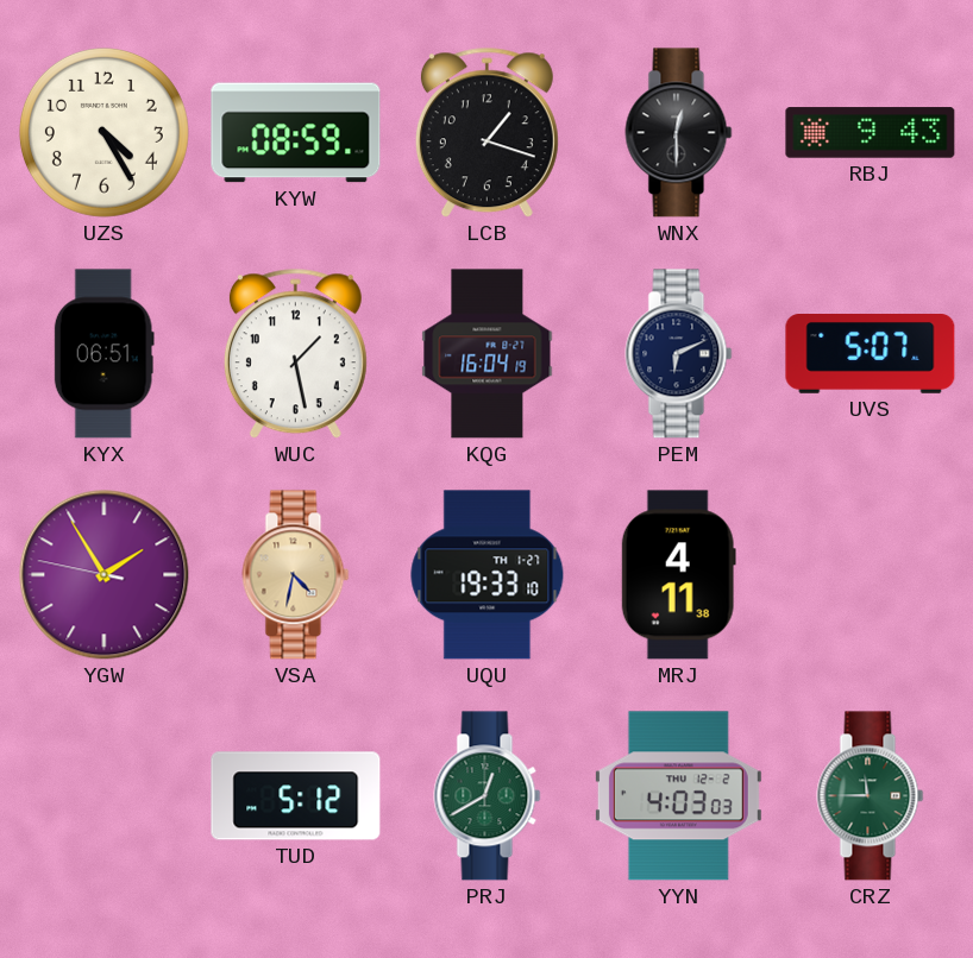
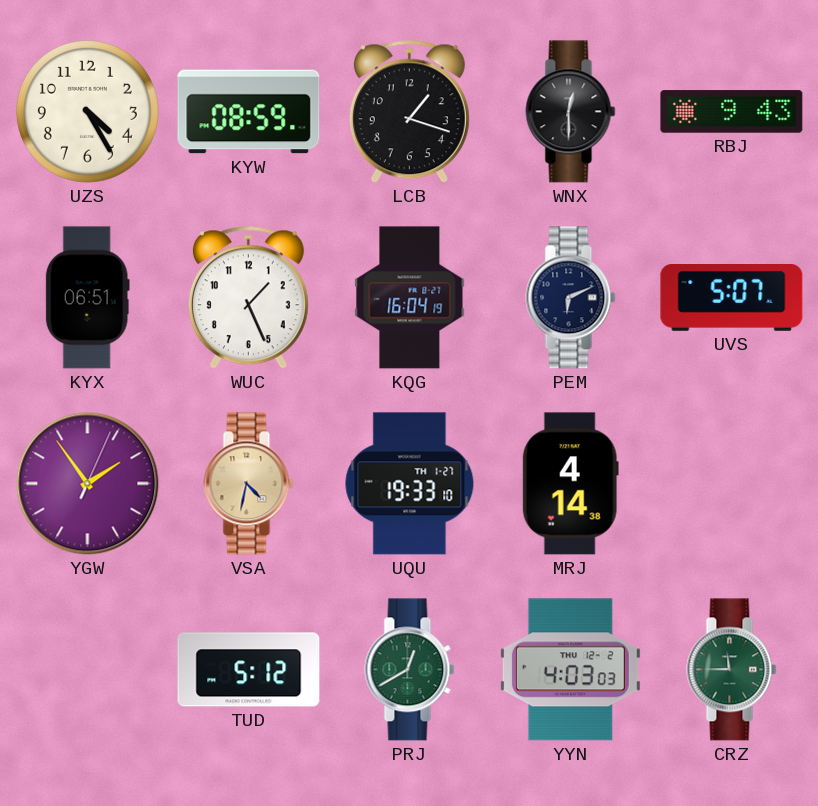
WUC: 1:28 -> 1:26 (248, 298)
YGW: 1:54:47 -> 1:54:04 (88, 484)
MRJ: 4:11 -> 4:14 (570, 484)
